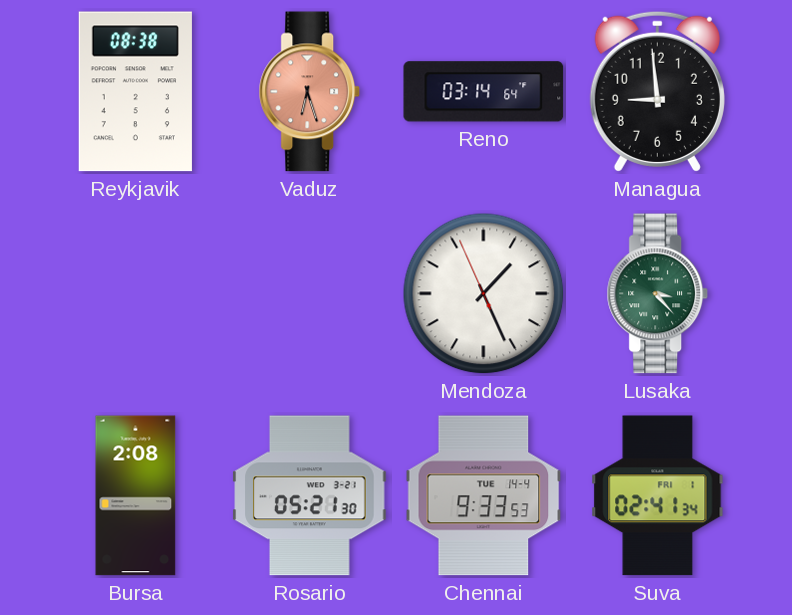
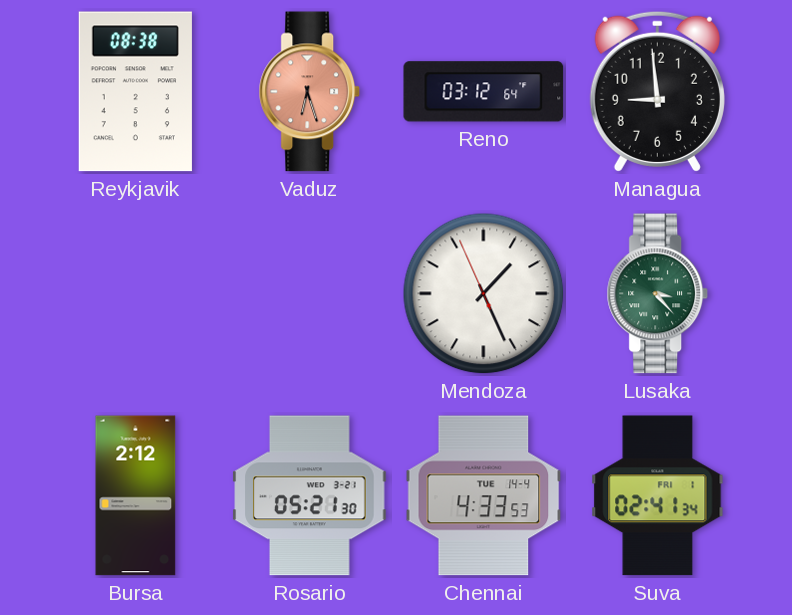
Reno: 03:14 -> 03:12 (484, 92)
Bursa: 2:08 -> 2:12 (136, 496)
Chennai: 9:33 -> 4:33 (484, 496)
